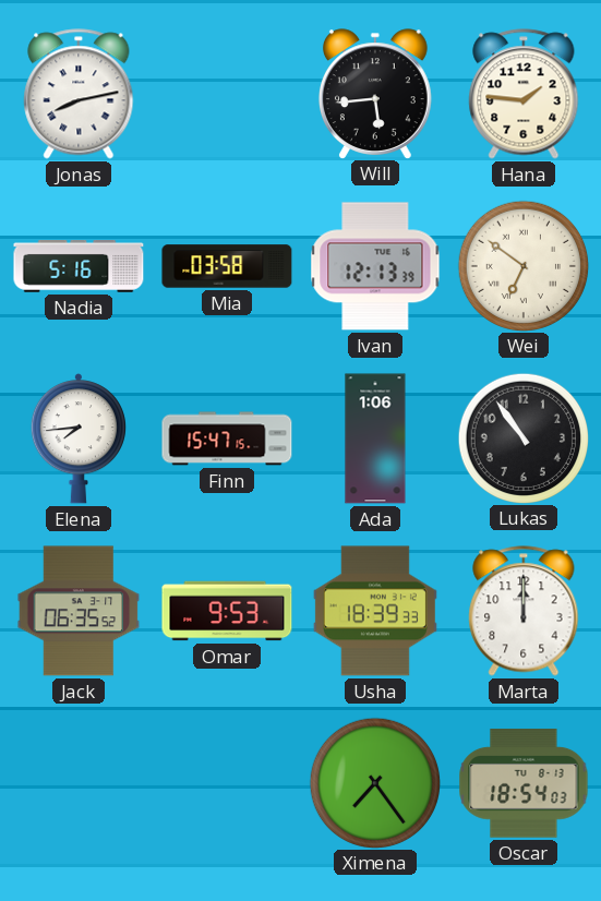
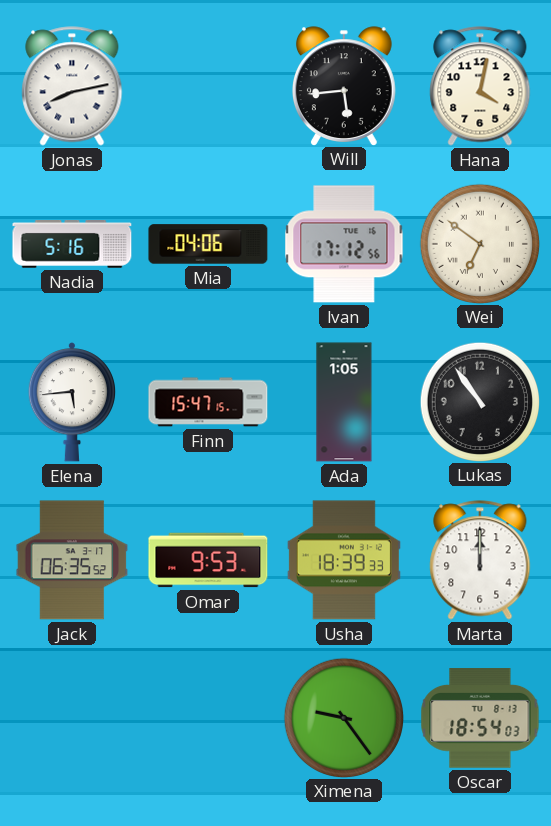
Hana: 1:46 -> 4:02 (480, 86)
Mia: 03:58 -> 04:06 (208, 244)
Ivan: 12:13 -> 17:12 (344, 244)
Elena: 7:44 -> 5:44 (72, 402)
Ada: 1:06 -> 1:05 (344, 402)
Ximena: 7:24 -> 9:24 (343, 717)
